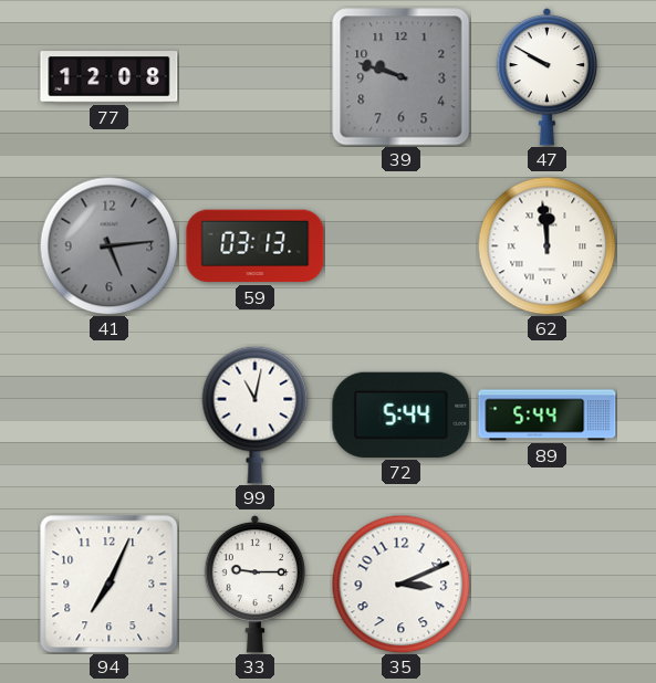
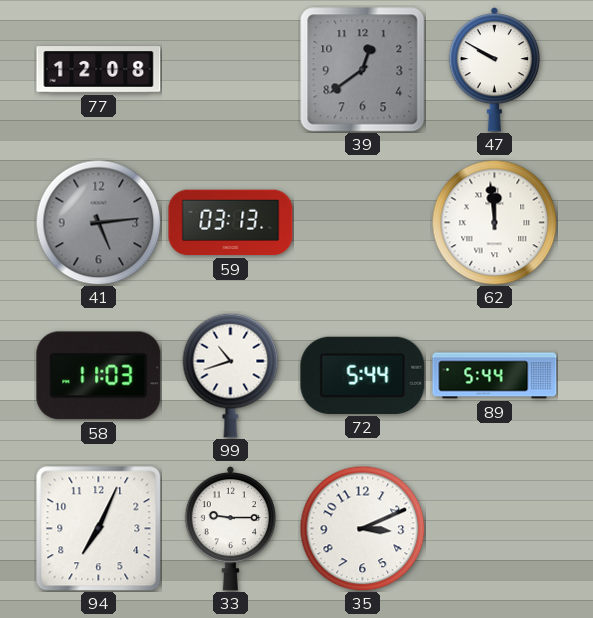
39: 9:48 -> 12:39 (363, 70)
58: none -> 11:03 (99, 376)
99: 11:02 -> 10:42 (231, 375)
